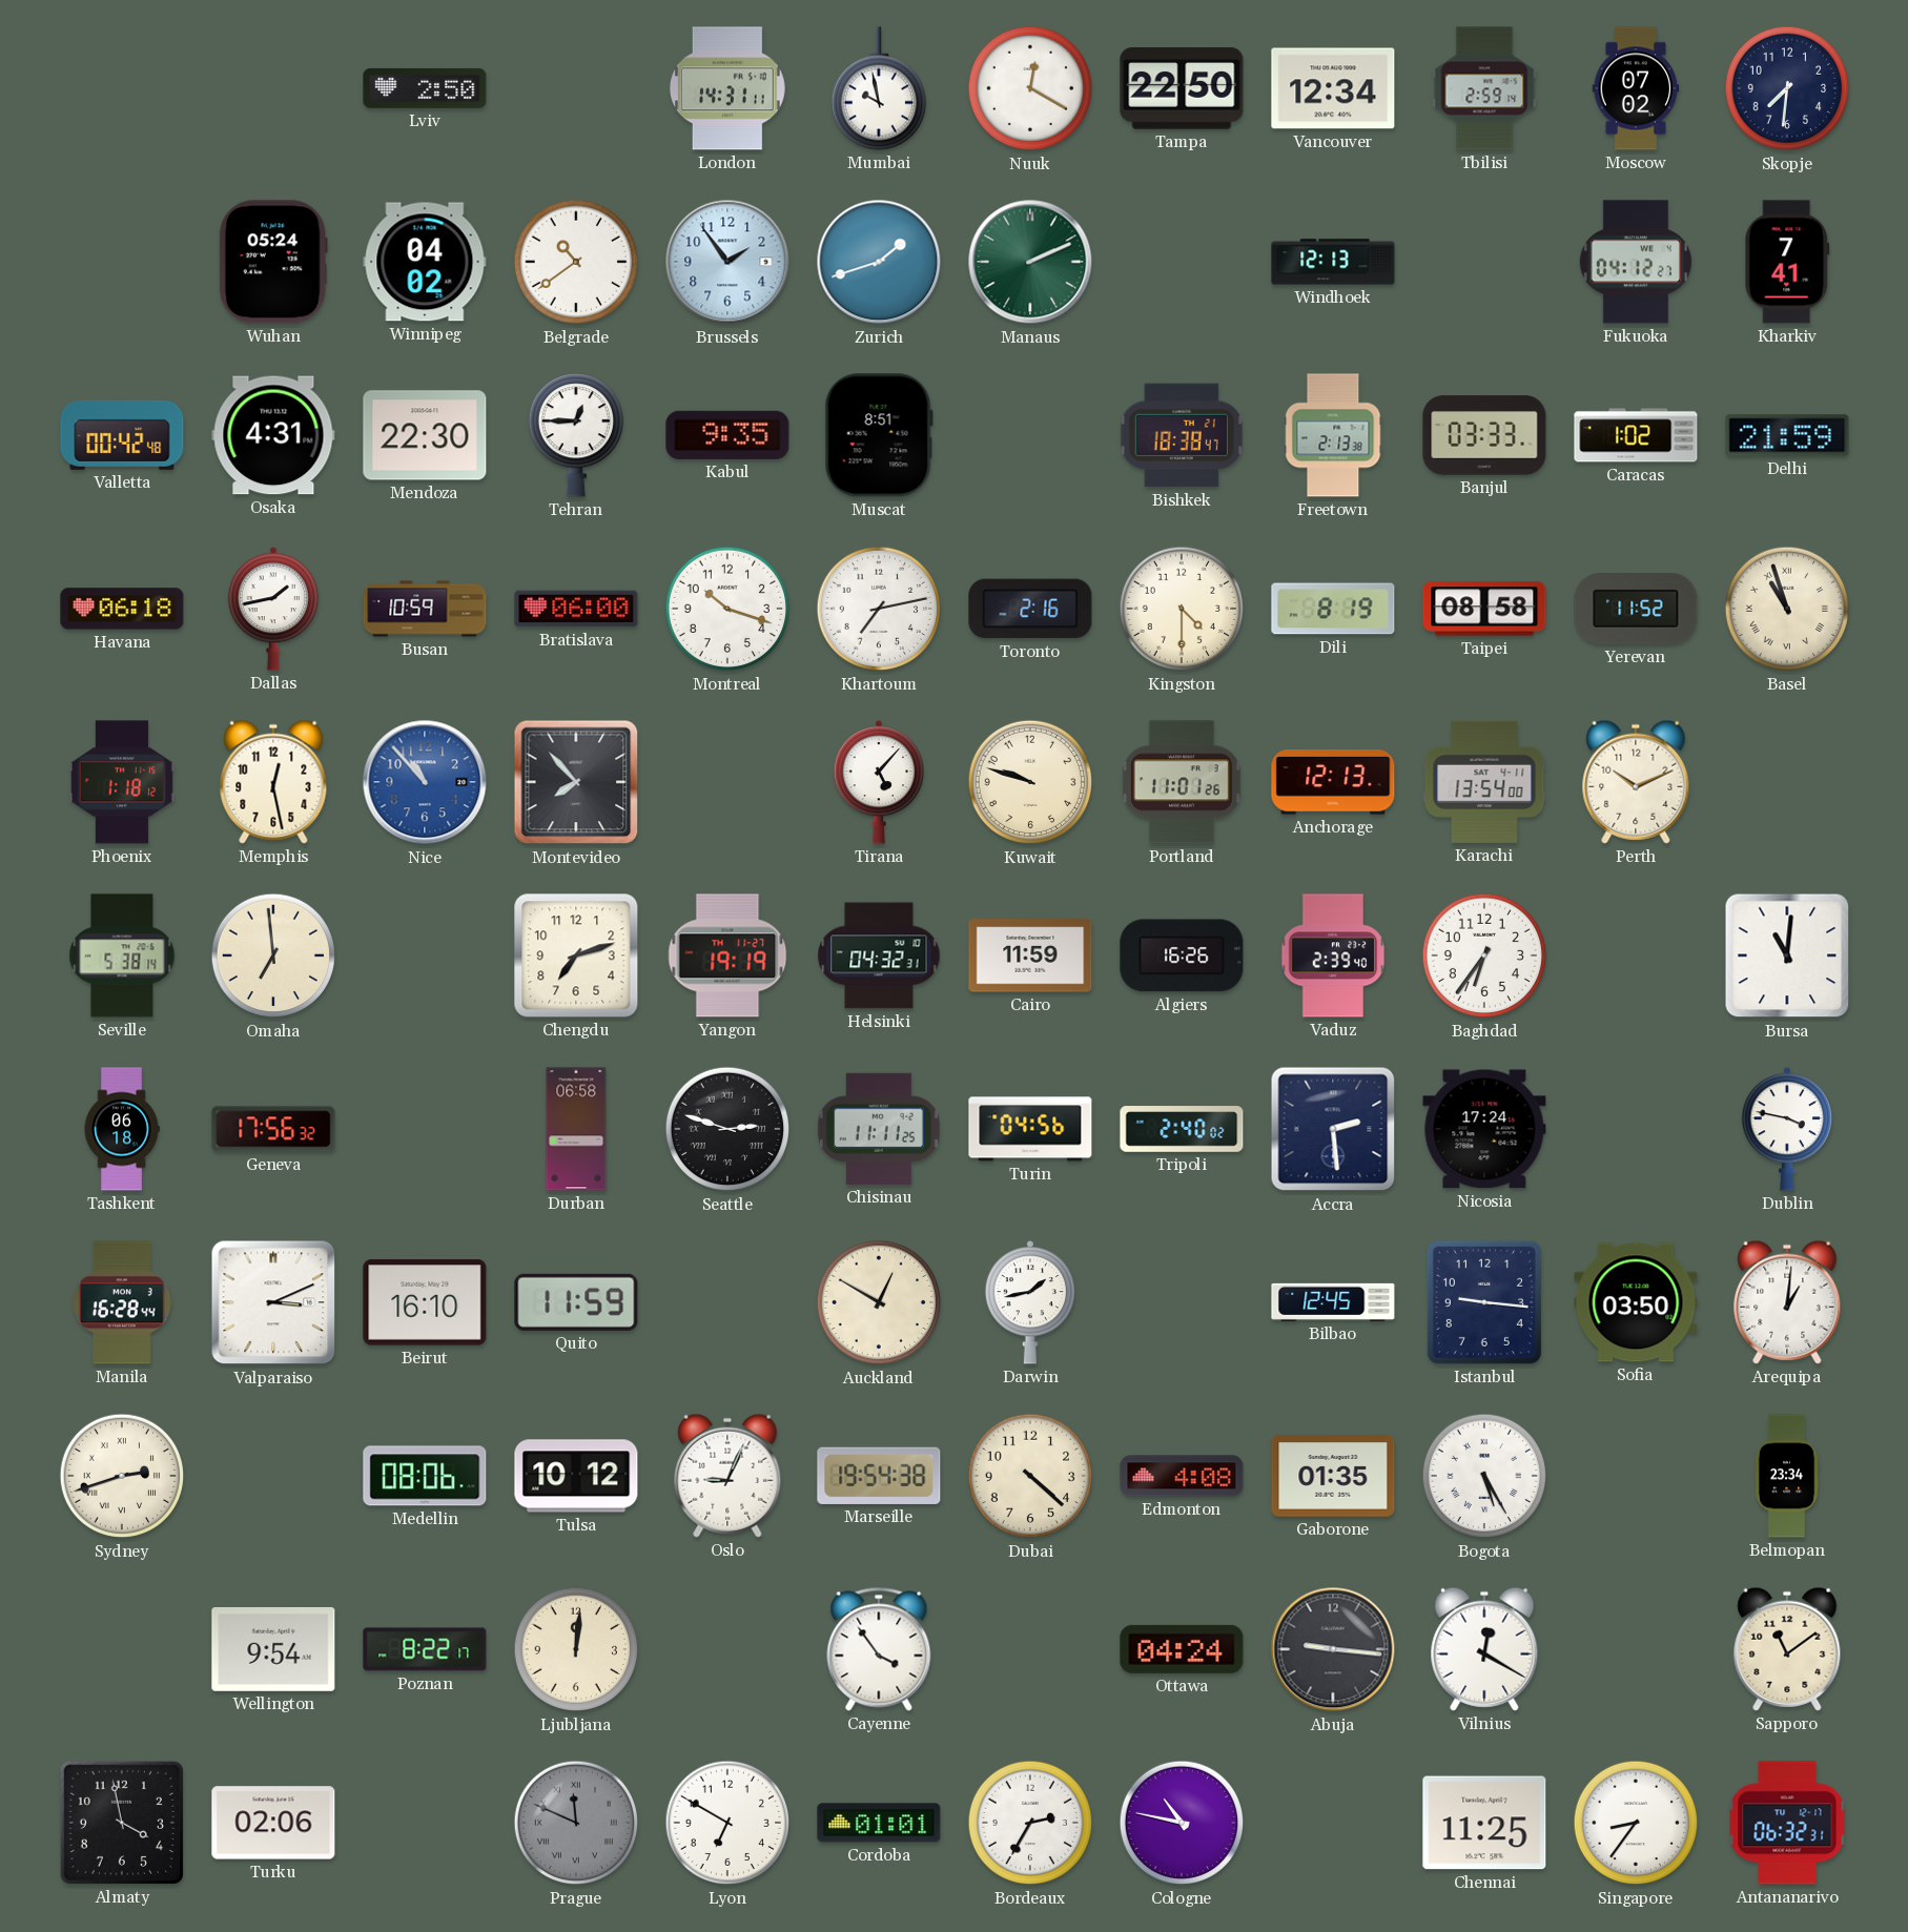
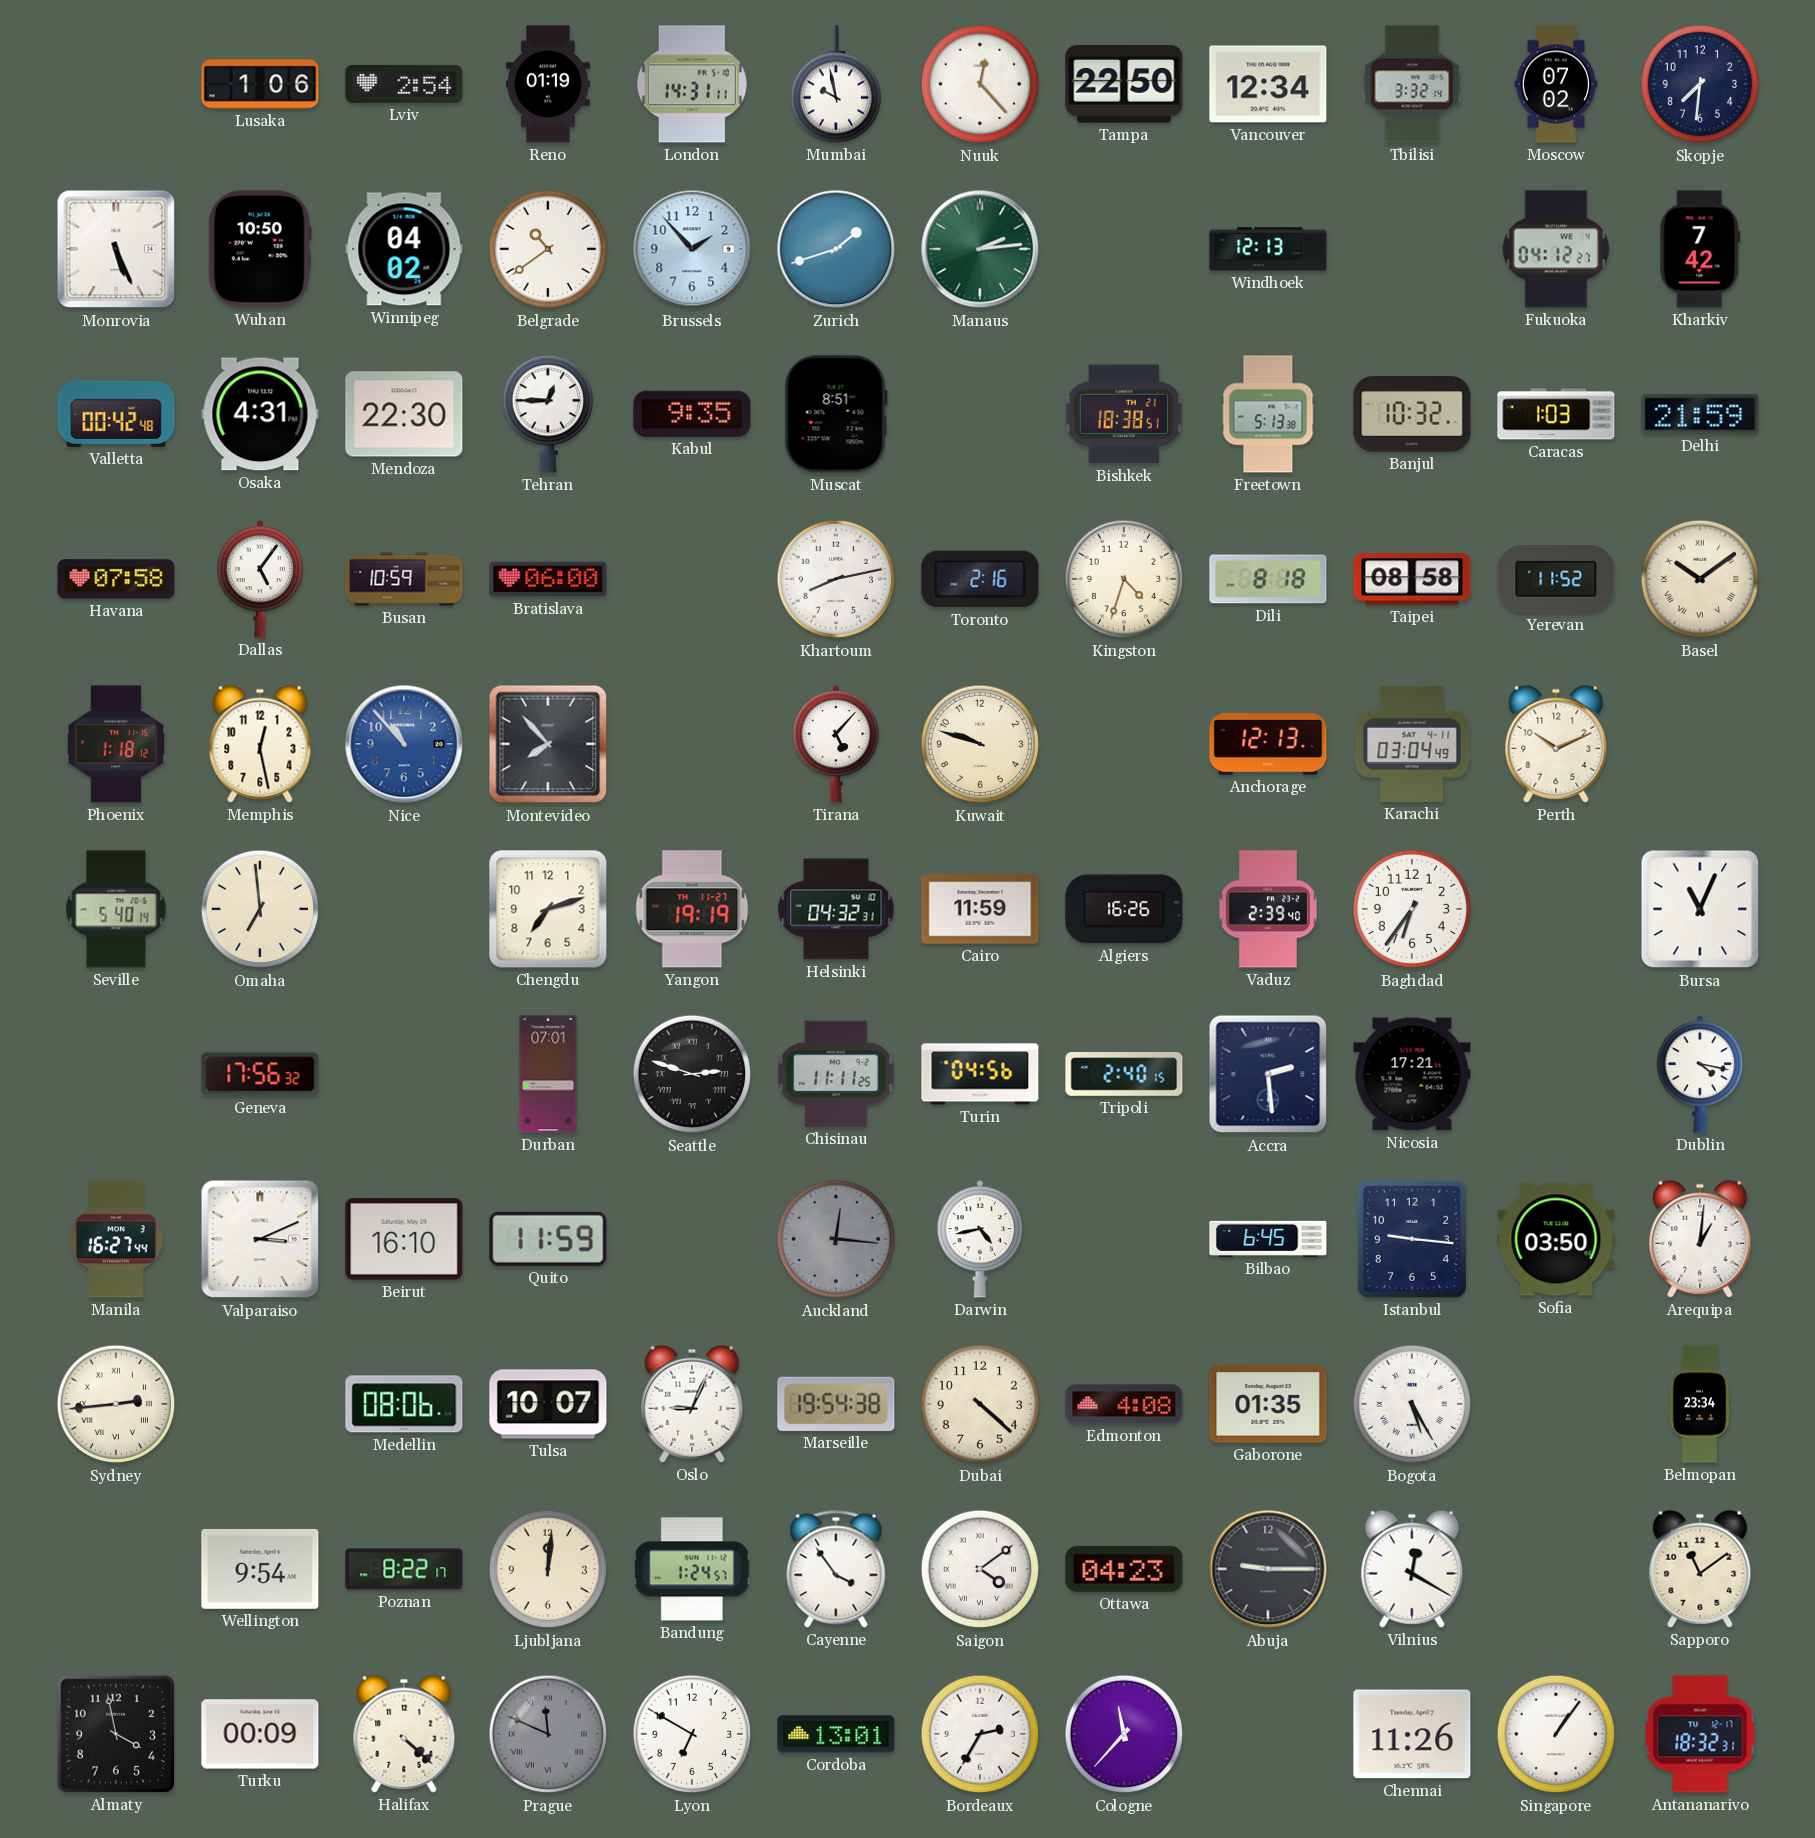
Lusaka: none -> 1:06 (260, 84)
Lviv: 2:50 -> 2:54 (404, 84)
Reno: none -> 01:19 (548, 84)
Nuuk: 12:20 -> 12:23 (980, 84)
Tbilisi: 2:59 -> 3:32 (1412, 84)
Monrovia: none -> 5:26 (116, 249)
Wuhan: 05:24 -> 10:50 (260, 249)
Brussels: 1:54 -> 1:53 (692, 249)
Manaus: 2:11 -> 2:14 (980, 249)
Kharkiv: 7:41 -> 7:42 (1700, 249)
Bishkek: 18:38:47 -> 18:38:51 (1124, 414)
Freetown: 2:13 -> 5:13 (1268, 414)
Banjul: 03:33 -> 10:32 (1412, 414)
Caracas: 1:02 -> 1:03 (1556, 414)
Havana: 06:18 -> 07:58 (116, 579)
Dallas: 1:43 -> 5:06 (260, 579)
Montreal: 10:18 -> none (727, 609)
Khartoum: 7:13 -> 8:13 (836, 579)
Kingston: 4:30 -> 4:33 (1124, 579)
Dili: 8:19 -> 8:18 (1268, 579)
Basel: 10:57 -> 10:09 (1700, 579)
Portland: 11:01 -> none (1182, 782)
Karachi: 13:54 -> 03:04 (1412, 744)
Seville: 5:38 -> 5:40 (116, 909)
Bursa: 11:01 -> 11:04 (1700, 909)
Tashkent: 06:18 -> none (122, 1129)
Durban: 06:58 -> 07:01 (548, 1074)
Tripoli: 2:40:02 -> 2:40:15 (1124, 1074)
Nicosia: 17:24 -> 17:21 (1412, 1074)
Dublin: 3:47 -> 4:17 (1700, 1074)
Manila: 16:28 -> 16:27 (116, 1239)
Auckland: 12:50 -> 12:16 (836, 1239)
Auckland dial: cream -> grey (836, 1239)
Darwin: 1:43 -> 4:43 (980, 1239)
Bilbao: 12:45 -> 6:45 (1268, 1239)
Sydney: 2:42 -> 2:44 (116, 1404)
Tulsa: 10:12 -> 10:07 (548, 1404)
Bandung: none -> 1:24 (692, 1569)
Saigon: none -> 4:09 (980, 1569)
Ottawa: 04:24 -> 04:23 (1124, 1569)
Abuja: 9:16 -> 9:15 (1268, 1569)
Turku: 02:06 -> 00:09 (260, 1734)
Halifax: none -> 4:22 (404, 1734)
Cordoba: 01:01 -> 13:01 (836, 1734)
Cologne: 10:47 -> 11:37 (1124, 1734)
Chennai: 11:25 -> 11:26 (1412, 1734)
Singapore: 8:36 -> 1:06 (1556, 1734)
Antananarivo: 06:32 -> 18:32 (1700, 1734)
